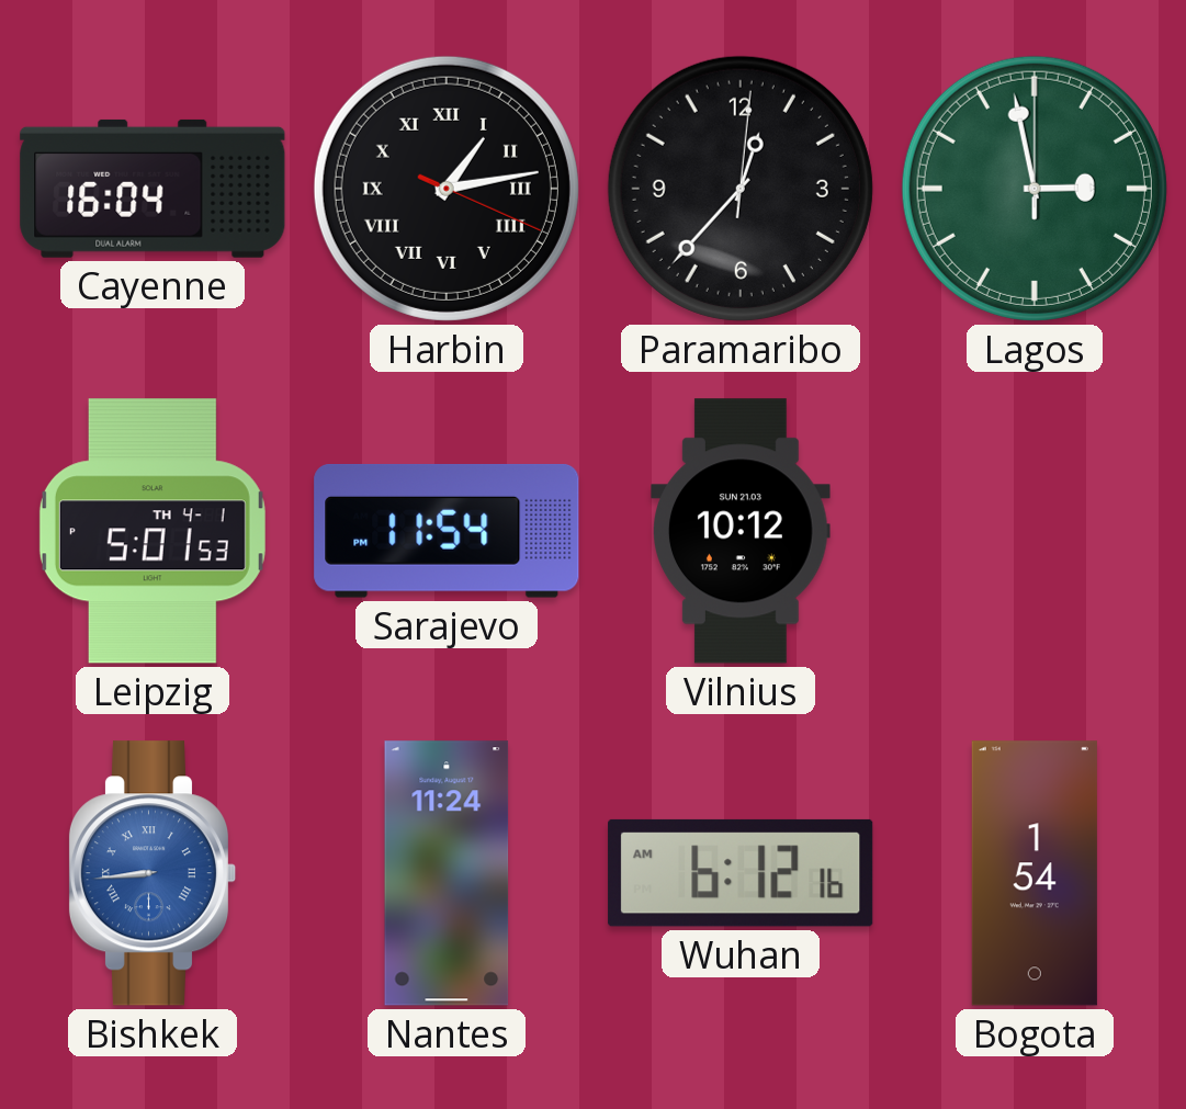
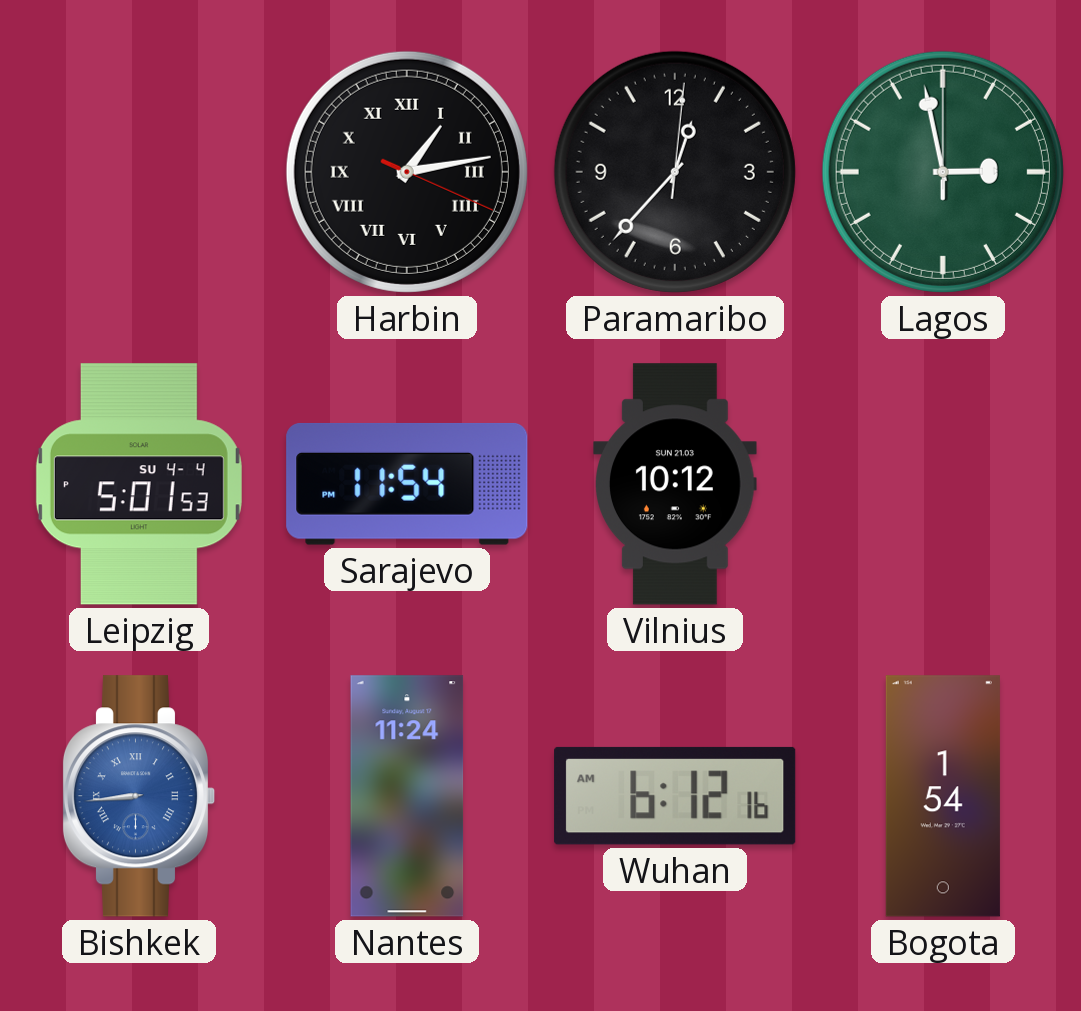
Cayenne: 16:04 -> none (153, 189)
Leipzig date: TH 4-1 -> SU 4-4 (139, 484)
